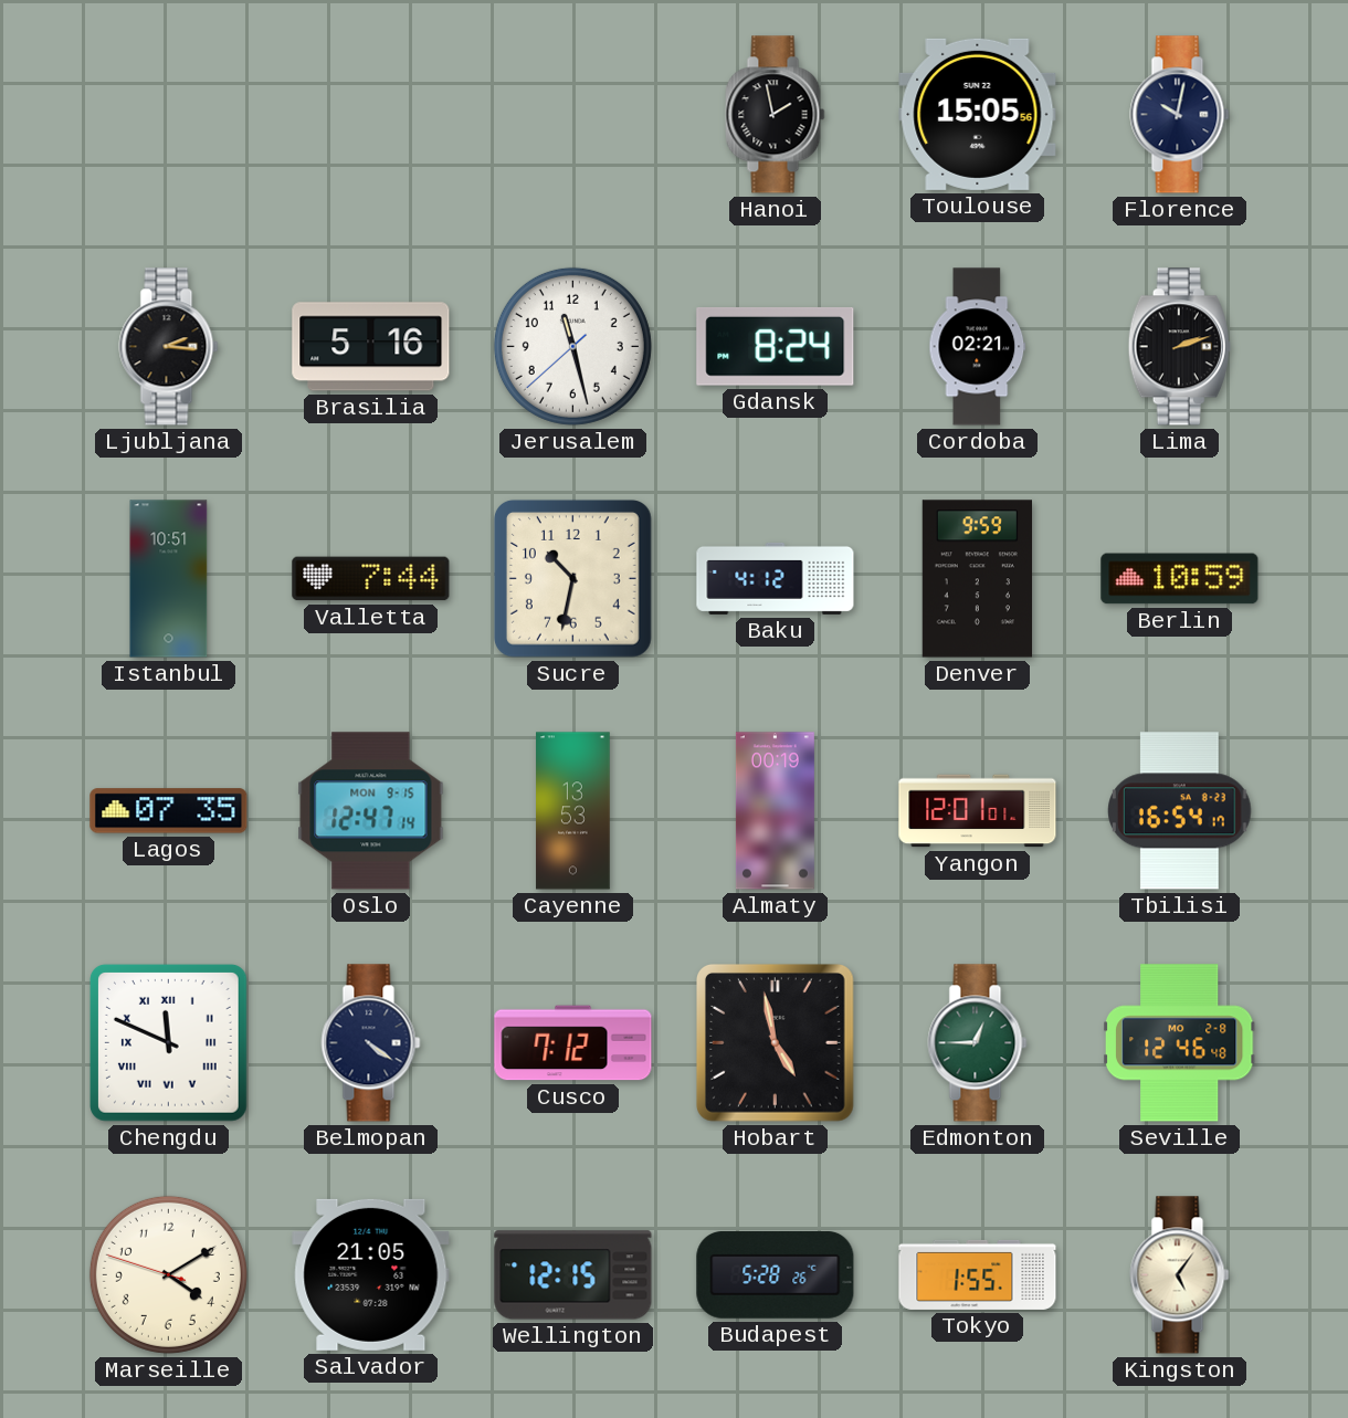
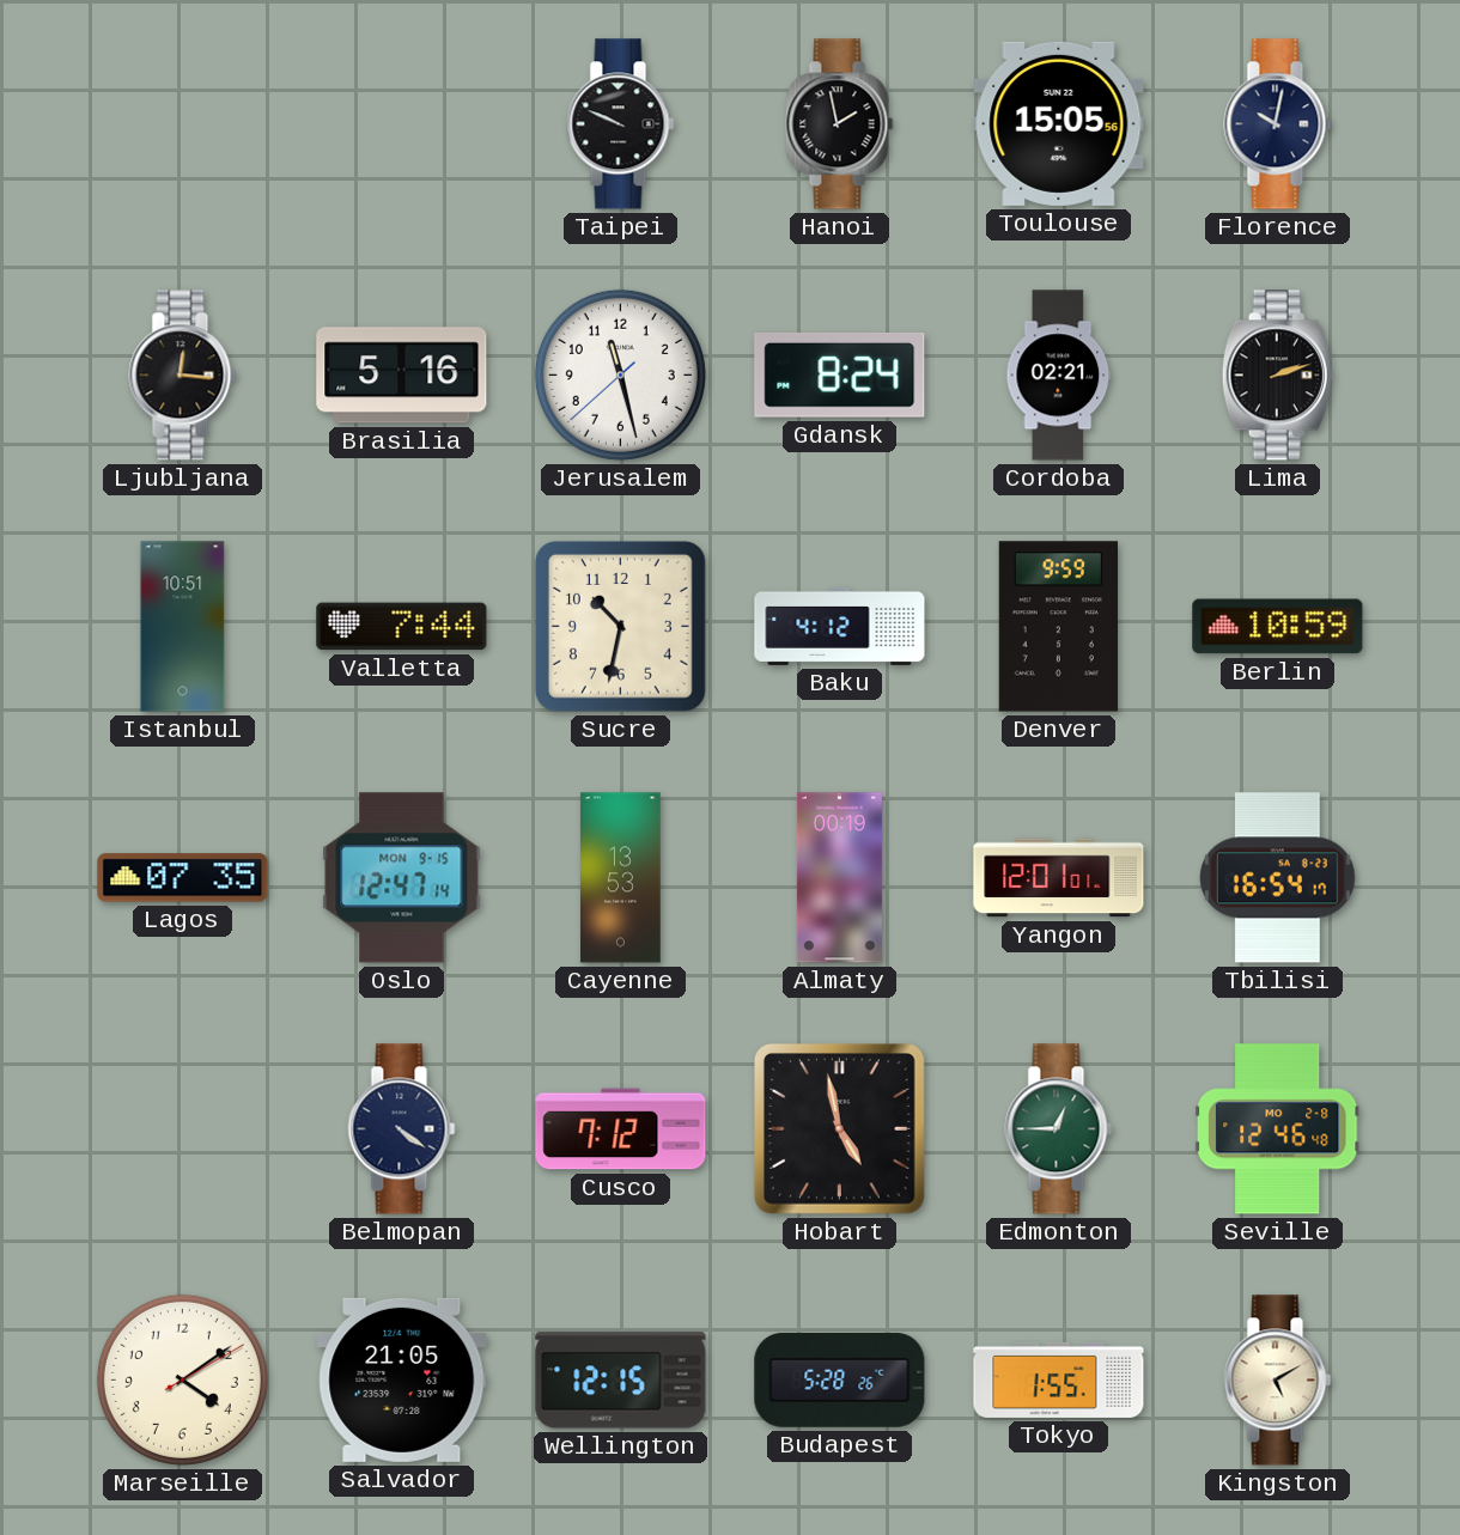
Taipei: none -> 9:49 (621, 124)
Ljubljana: 2:16 -> 12:16 (183, 376)
Chengdu: 11:49 -> none (169, 1043)
Marseille: 4:09:48 -> 4:09:10 (182, 1379)
Kingston: 5:06 -> 5:10 (1278, 1381)
